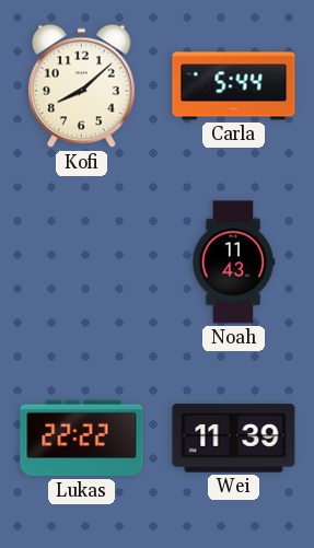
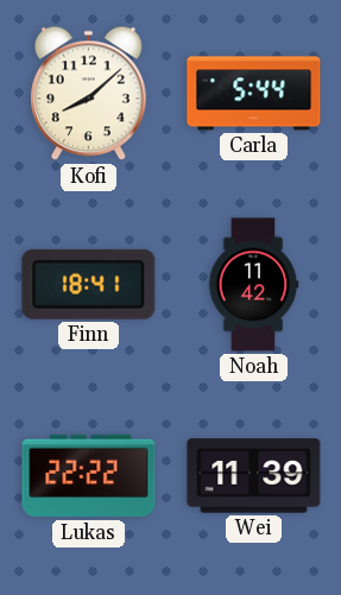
Finn: none -> 18:41 (89, 284)
Noah: 11:43 -> 11:42 (253, 285)
